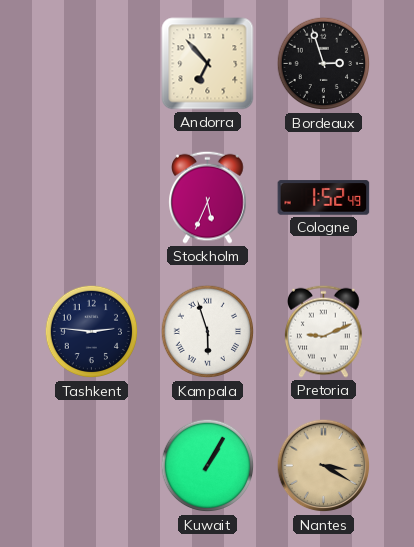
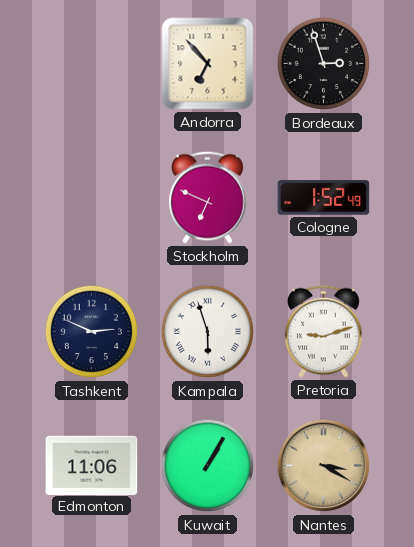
Stockholm: 5:34 -> 6:49 (208, 197)
Tashkent: 2:46 -> 2:49 (92, 332)
Pretoria: 9:11 -> 9:12 (324, 331)
Edmonton: none -> 11:06 (92, 465)
